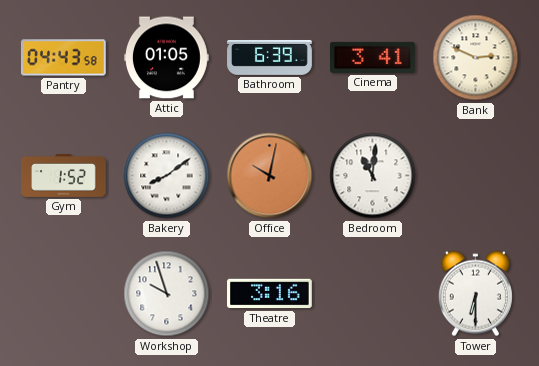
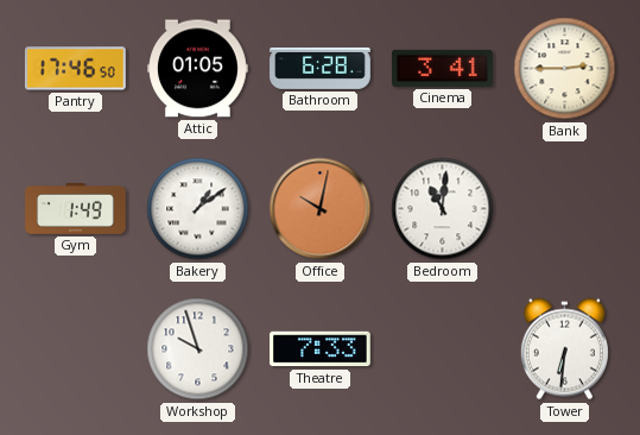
Pantry: 04:43 -> 17:46 (75, 69)
Bathroom: 6:39 -> 6:28 (321, 68)
Bank: 2:49 -> 2:45 (565, 69)
Gym: 1:52 -> 1:49 (76, 208)
Bakery: 8:09 -> 1:09 (198, 209)
Theatre: 3:16 -> 7:33 (321, 349)
Tower: 6:30 -> 6:31 (564, 349)
